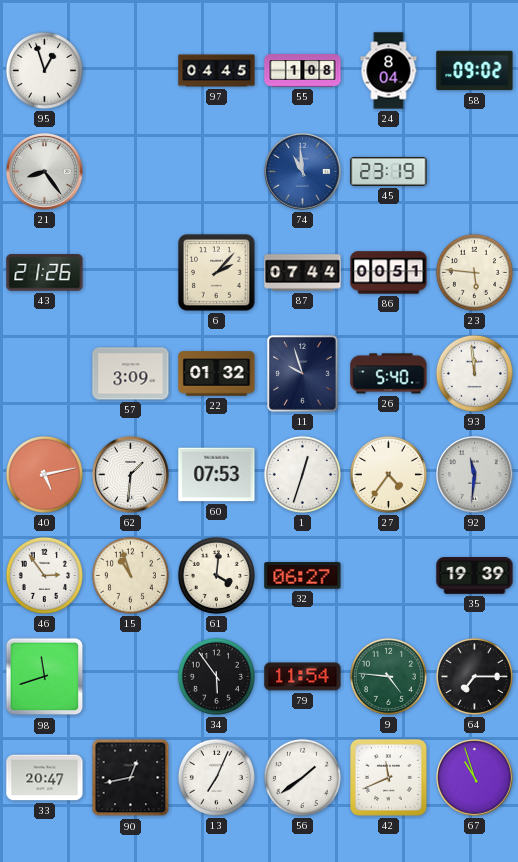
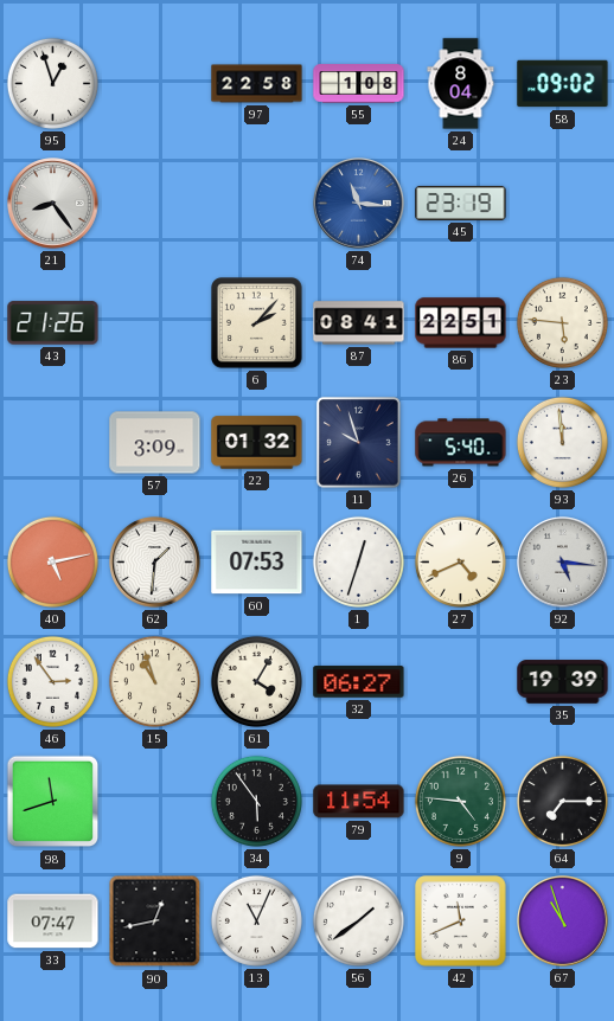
97: 04:45 -> 22:58 (257, 84)
74: 10:59 -> 11:16 (359, 204)
87: 07:44 -> 08:41 (359, 323)
86: 00:51 -> 22:51 (461, 323)
27: 4:36 -> 4:41 (460, 561)
92: 11:31 -> 5:16 (563, 563)
61: 4:01 -> 4:05 (256, 681)
33: 20:47 -> 07:47 (53, 922)
13: 7:04 -> 11:04 (256, 920)
